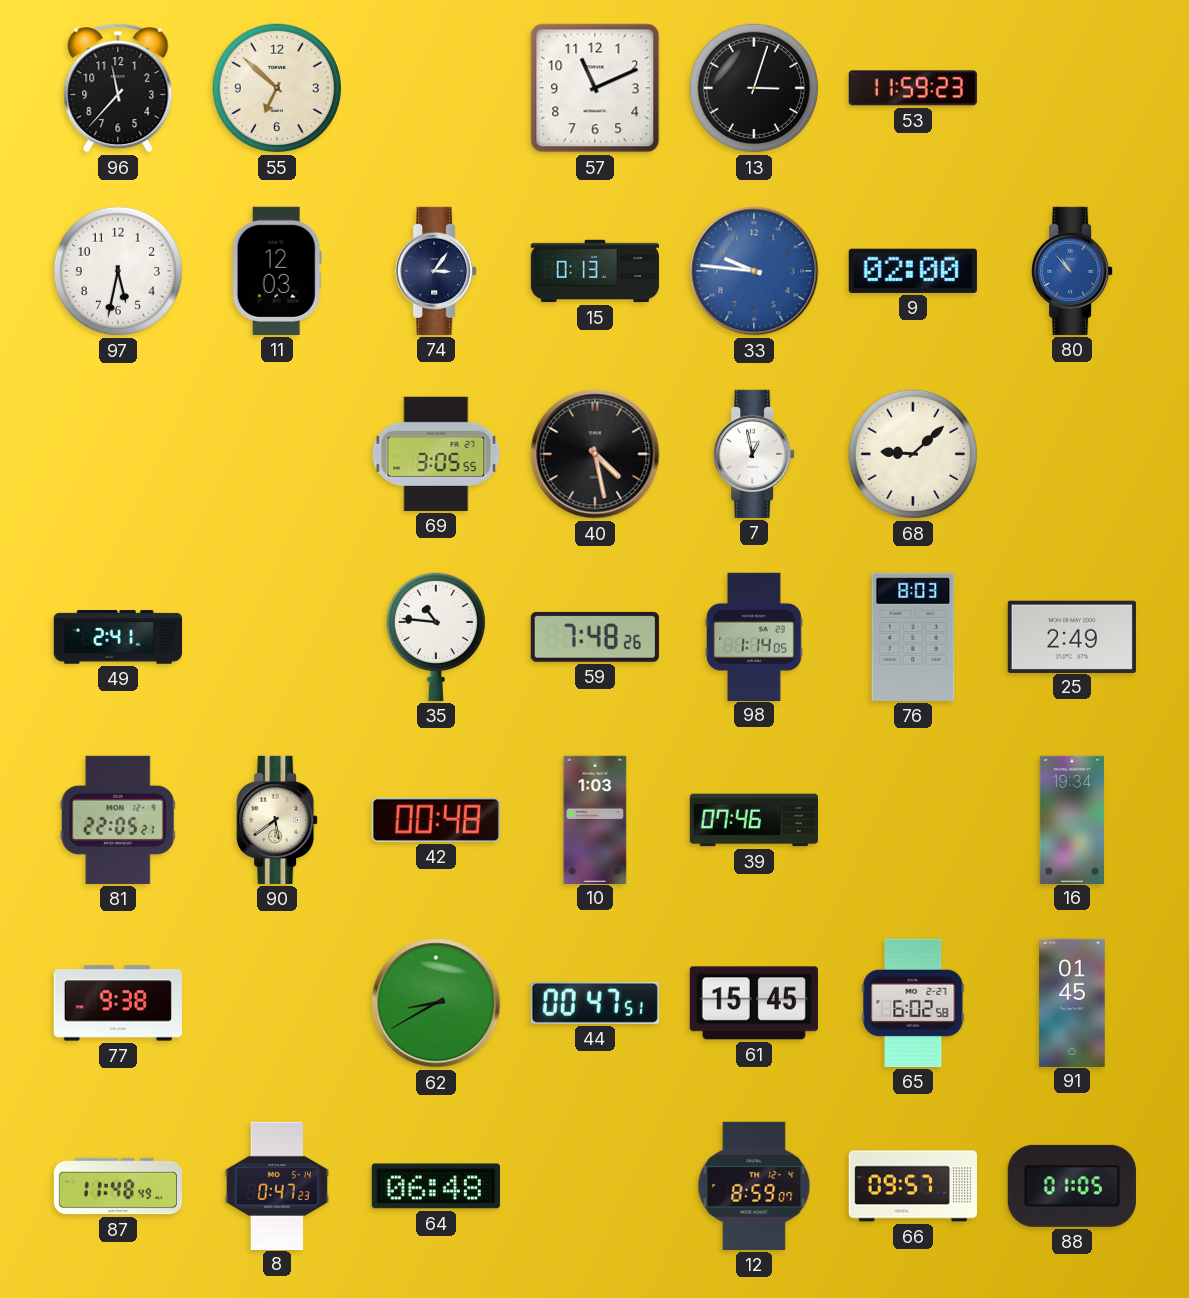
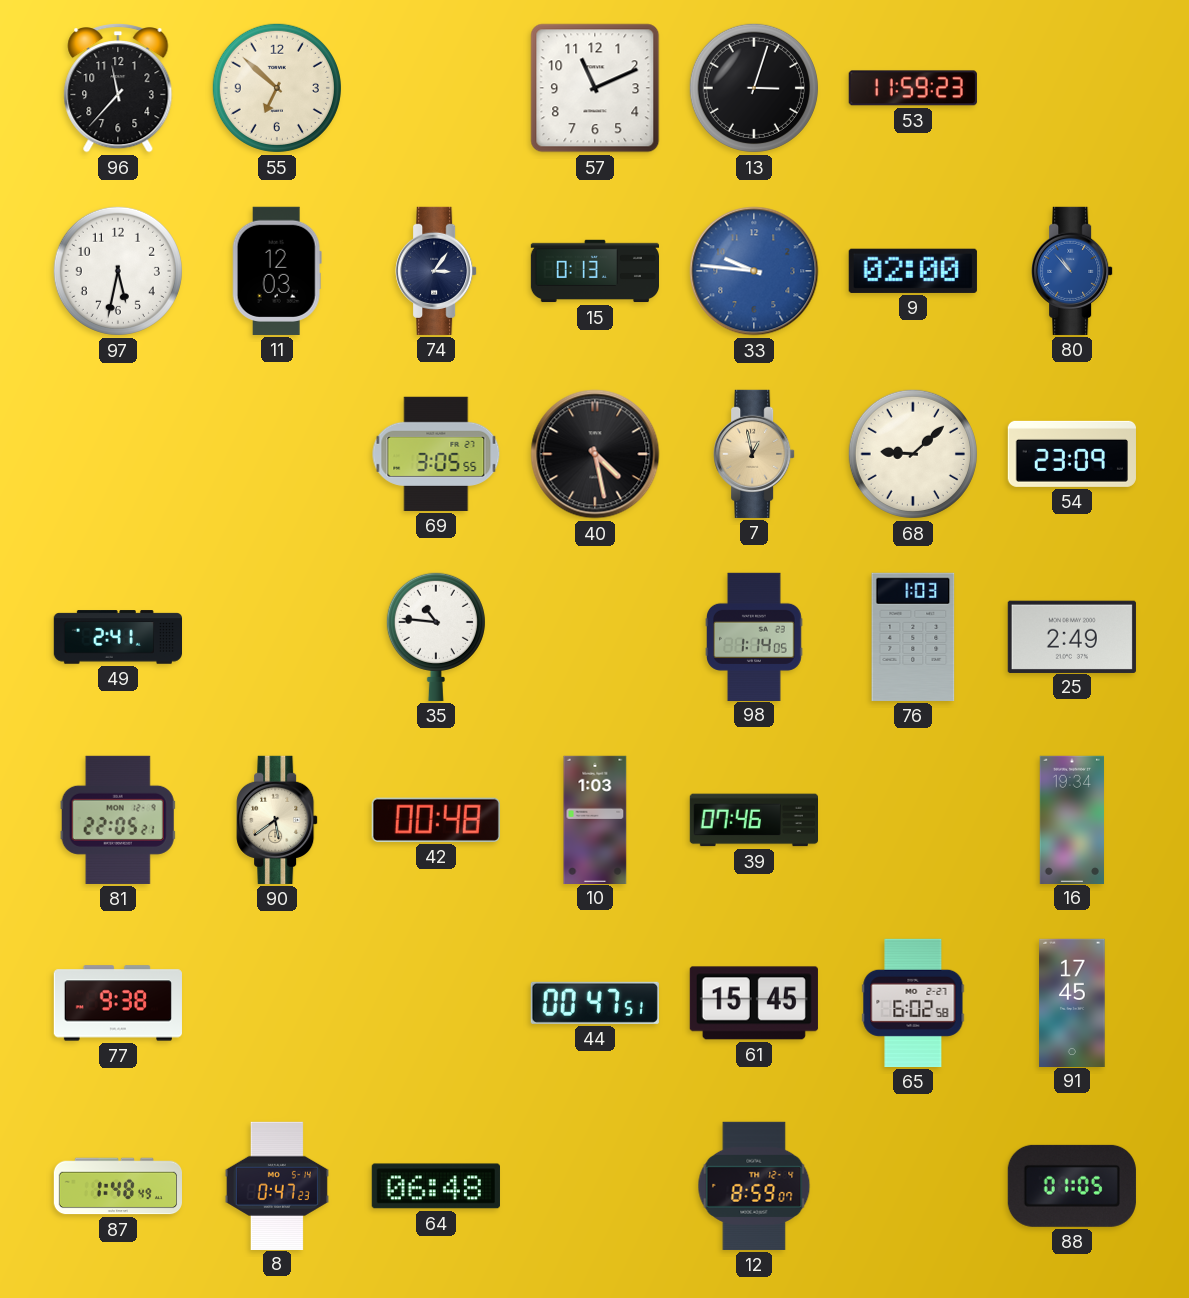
7 dial: white -> champagne (754, 454)
54: none -> 23:09 (1072, 454)
59: 7:48 -> none (595, 637)
76: 8:03 -> 1:03 (913, 637)
62: 8:40 -> none (436, 1003)
91: 01:45 -> 17:45 (1072, 1002)
87: 11:48 -> 1:48 (117, 1186)
66: 09:57 -> none (912, 1186)
